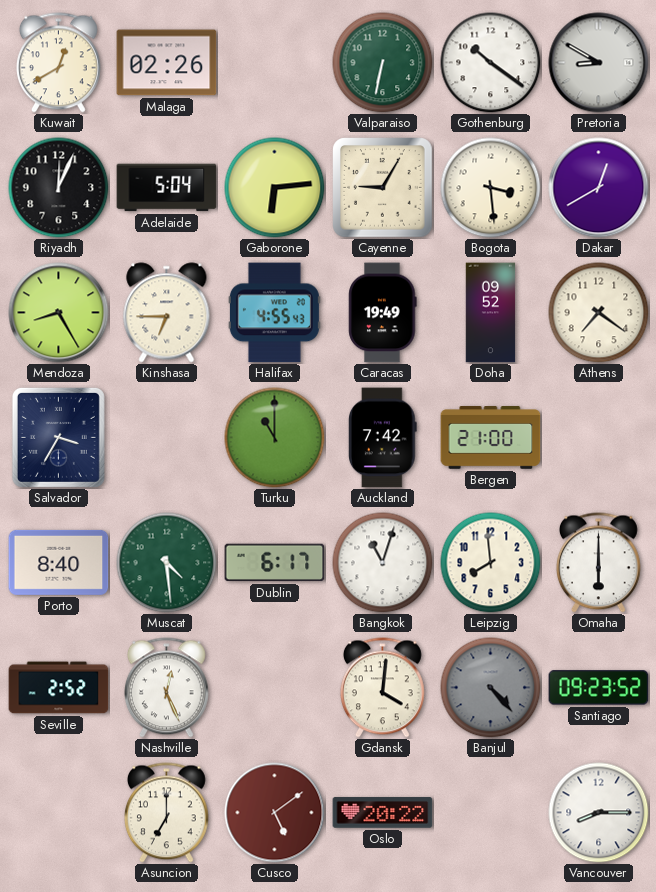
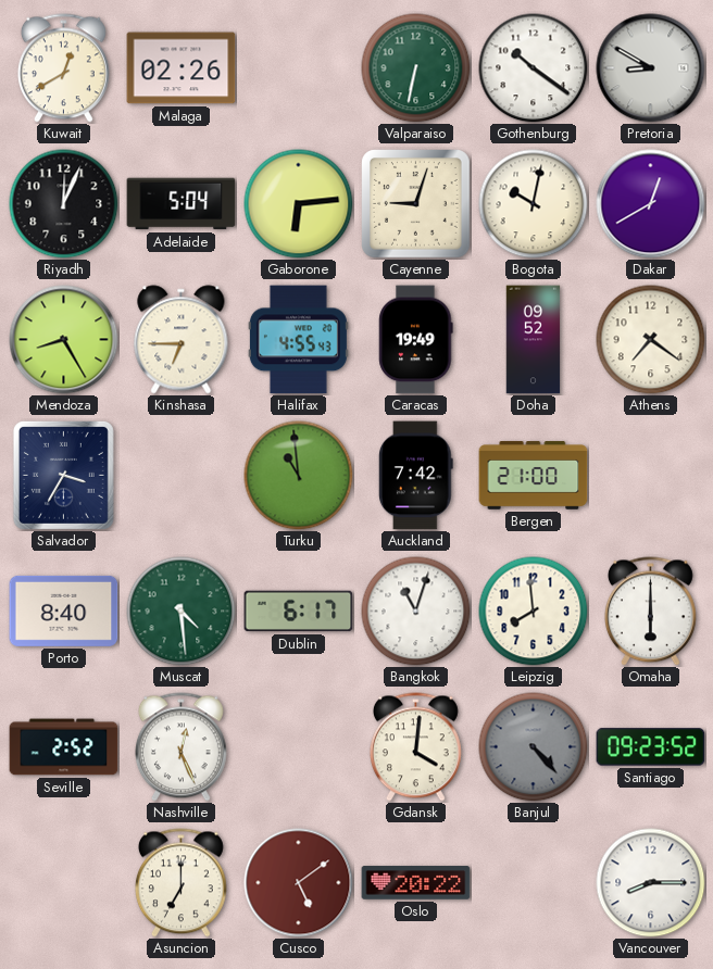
Cayenne: 9:05 -> 9:03 (416, 204)
Bogota: 3:29 -> 10:02 (534, 204)
Turku: 11:00 -> 10:59 (299, 476)
